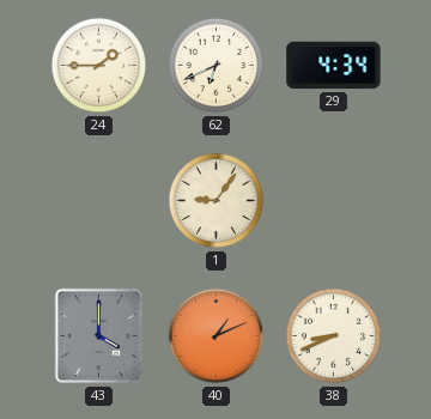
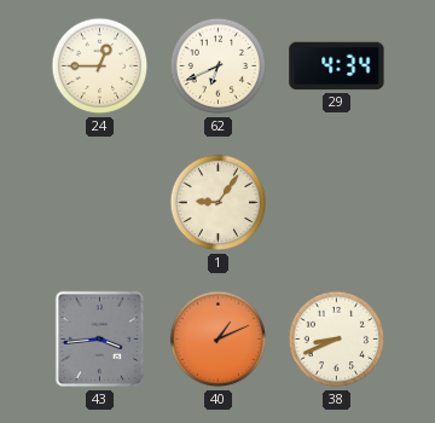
24: 1:45 -> 12:45 (100, 66)
43: 4:00 -> 3:44 (100, 340)
